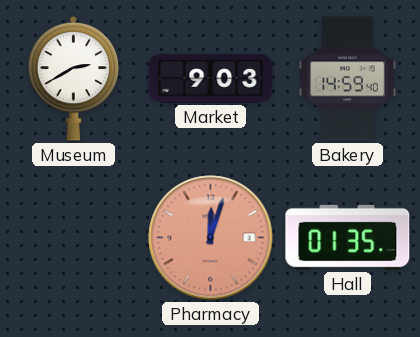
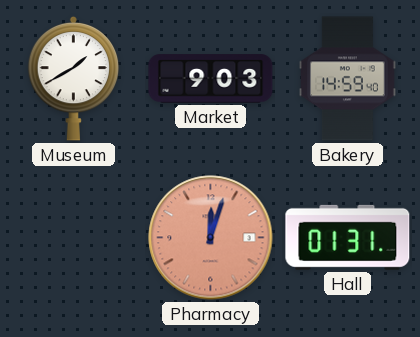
Museum: 2:40 -> 1:40 (74, 78)
Hall: 01:35 -> 01:31 (348, 237)
